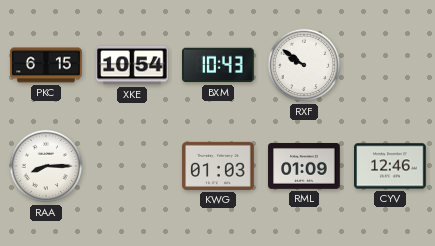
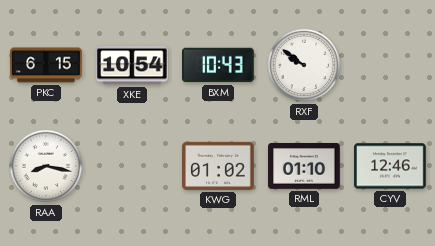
RAA: 8:15 -> 8:17 (46, 166)
KWG: 01:03 -> 01:02 (218, 166)
RML: 01:09 -> 01:10 (304, 167)
